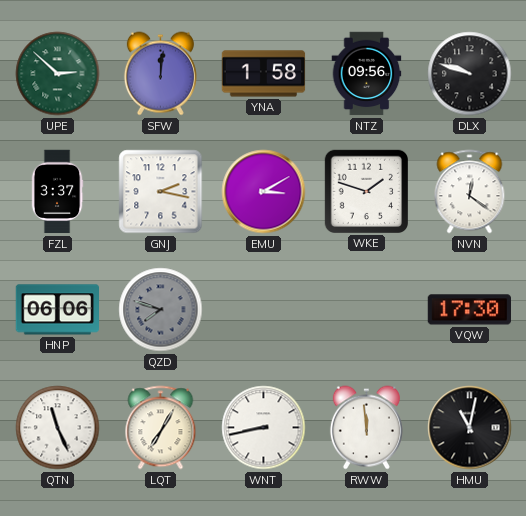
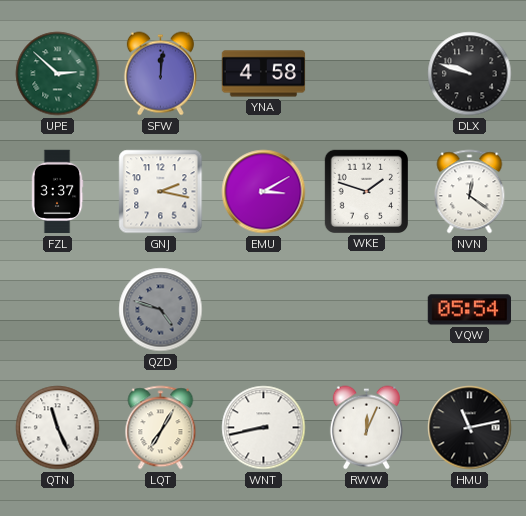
YNA: 1:58 -> 4:58 (264, 74)
NTZ: 09:56 -> none (367, 74)
HNP: 06:06 -> none (58, 310)
QZD: 7:48 -> 4:48 (161, 310)
VQW: 17:30 -> 05:54 (470, 310)
RWW: 11:59 -> 12:04 (366, 428)
HMU: 11:02 -> 11:13 (470, 428)
